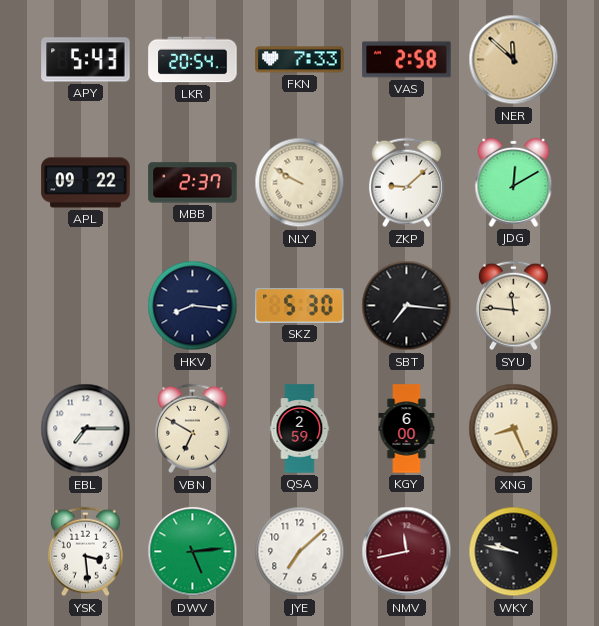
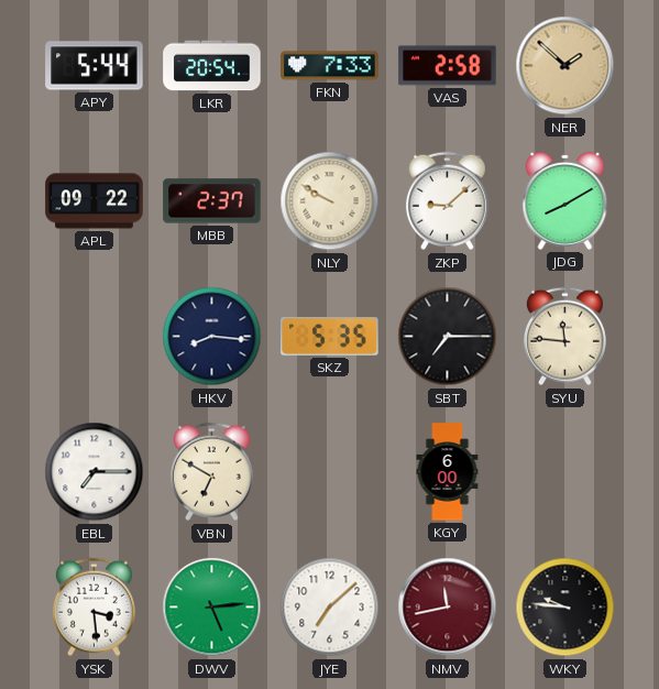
APY: 5:43 -> 5:44 (95, 66)
NER: 11:52 -> 1:52 (565, 66)
JDG: 12:10 -> 8:10 (565, 200)
SKZ: 5:30 -> 5:35 (330, 337)
SBT: 7:16 -> 7:15 (448, 337)
QSA: 2:59 -> none (300, 429)
XNG: 8:26 -> none (514, 429)
WKY: 9:47 -> 9:46 (565, 608)
